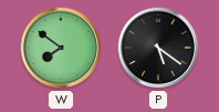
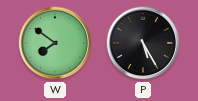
P: 5:21 -> 5:25 (143, 43)
